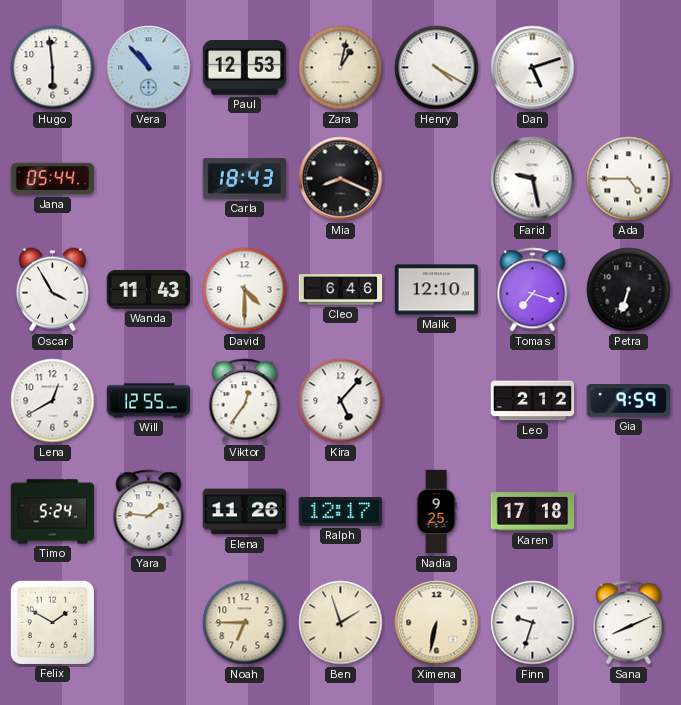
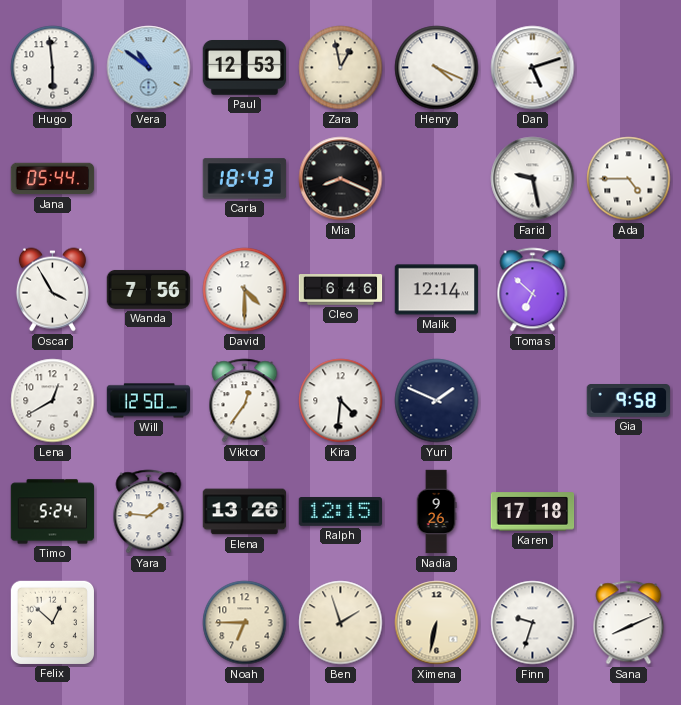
Vera: 10:53 -> 10:51 (149, 68)
Zara: 1:02 -> 12:58 (341, 68)
Henry: 4:20 -> 4:19 (437, 68)
Wanda: 11:43 -> 7:56 (149, 290)
Malik: 12:10 -> 12:14 (437, 290)
Tomas: 7:18 -> 6:52 (533, 290)
Petra: 6:33 -> none (629, 290)
Will: 12:55 -> 12:50 (149, 401)
Kira: 5:07 -> 4:31 (341, 401)
Yuri: none -> 1:49 (437, 401)
Leo: 2:12 -> none (533, 401)
Gia: 9:59 -> 9:58 (628, 401)
Elena: 11:26 -> 13:26 (245, 512)
Ralph: 12:17 -> 12:15 (341, 512)
Nadia: 9:25 -> 9:26 (436, 512)
Felix: 1:50 -> 12:52 (52, 622)
